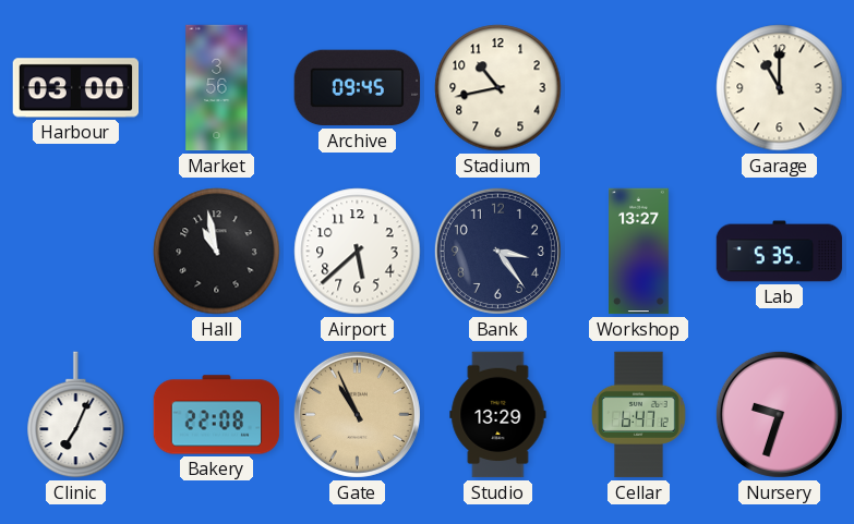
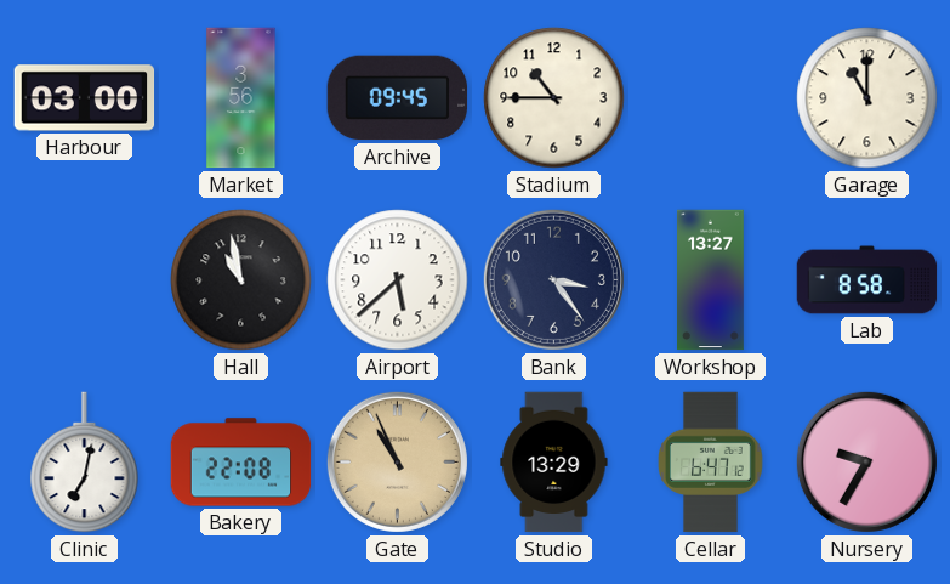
Stadium: 10:43 -> 10:45 (554, 98)
Lab: 5:35 -> 8:58 (867, 280)
Clinic: 7:04 -> 7:02 (85, 463)
Nursery: 9:33 -> 9:35 (866, 461)
